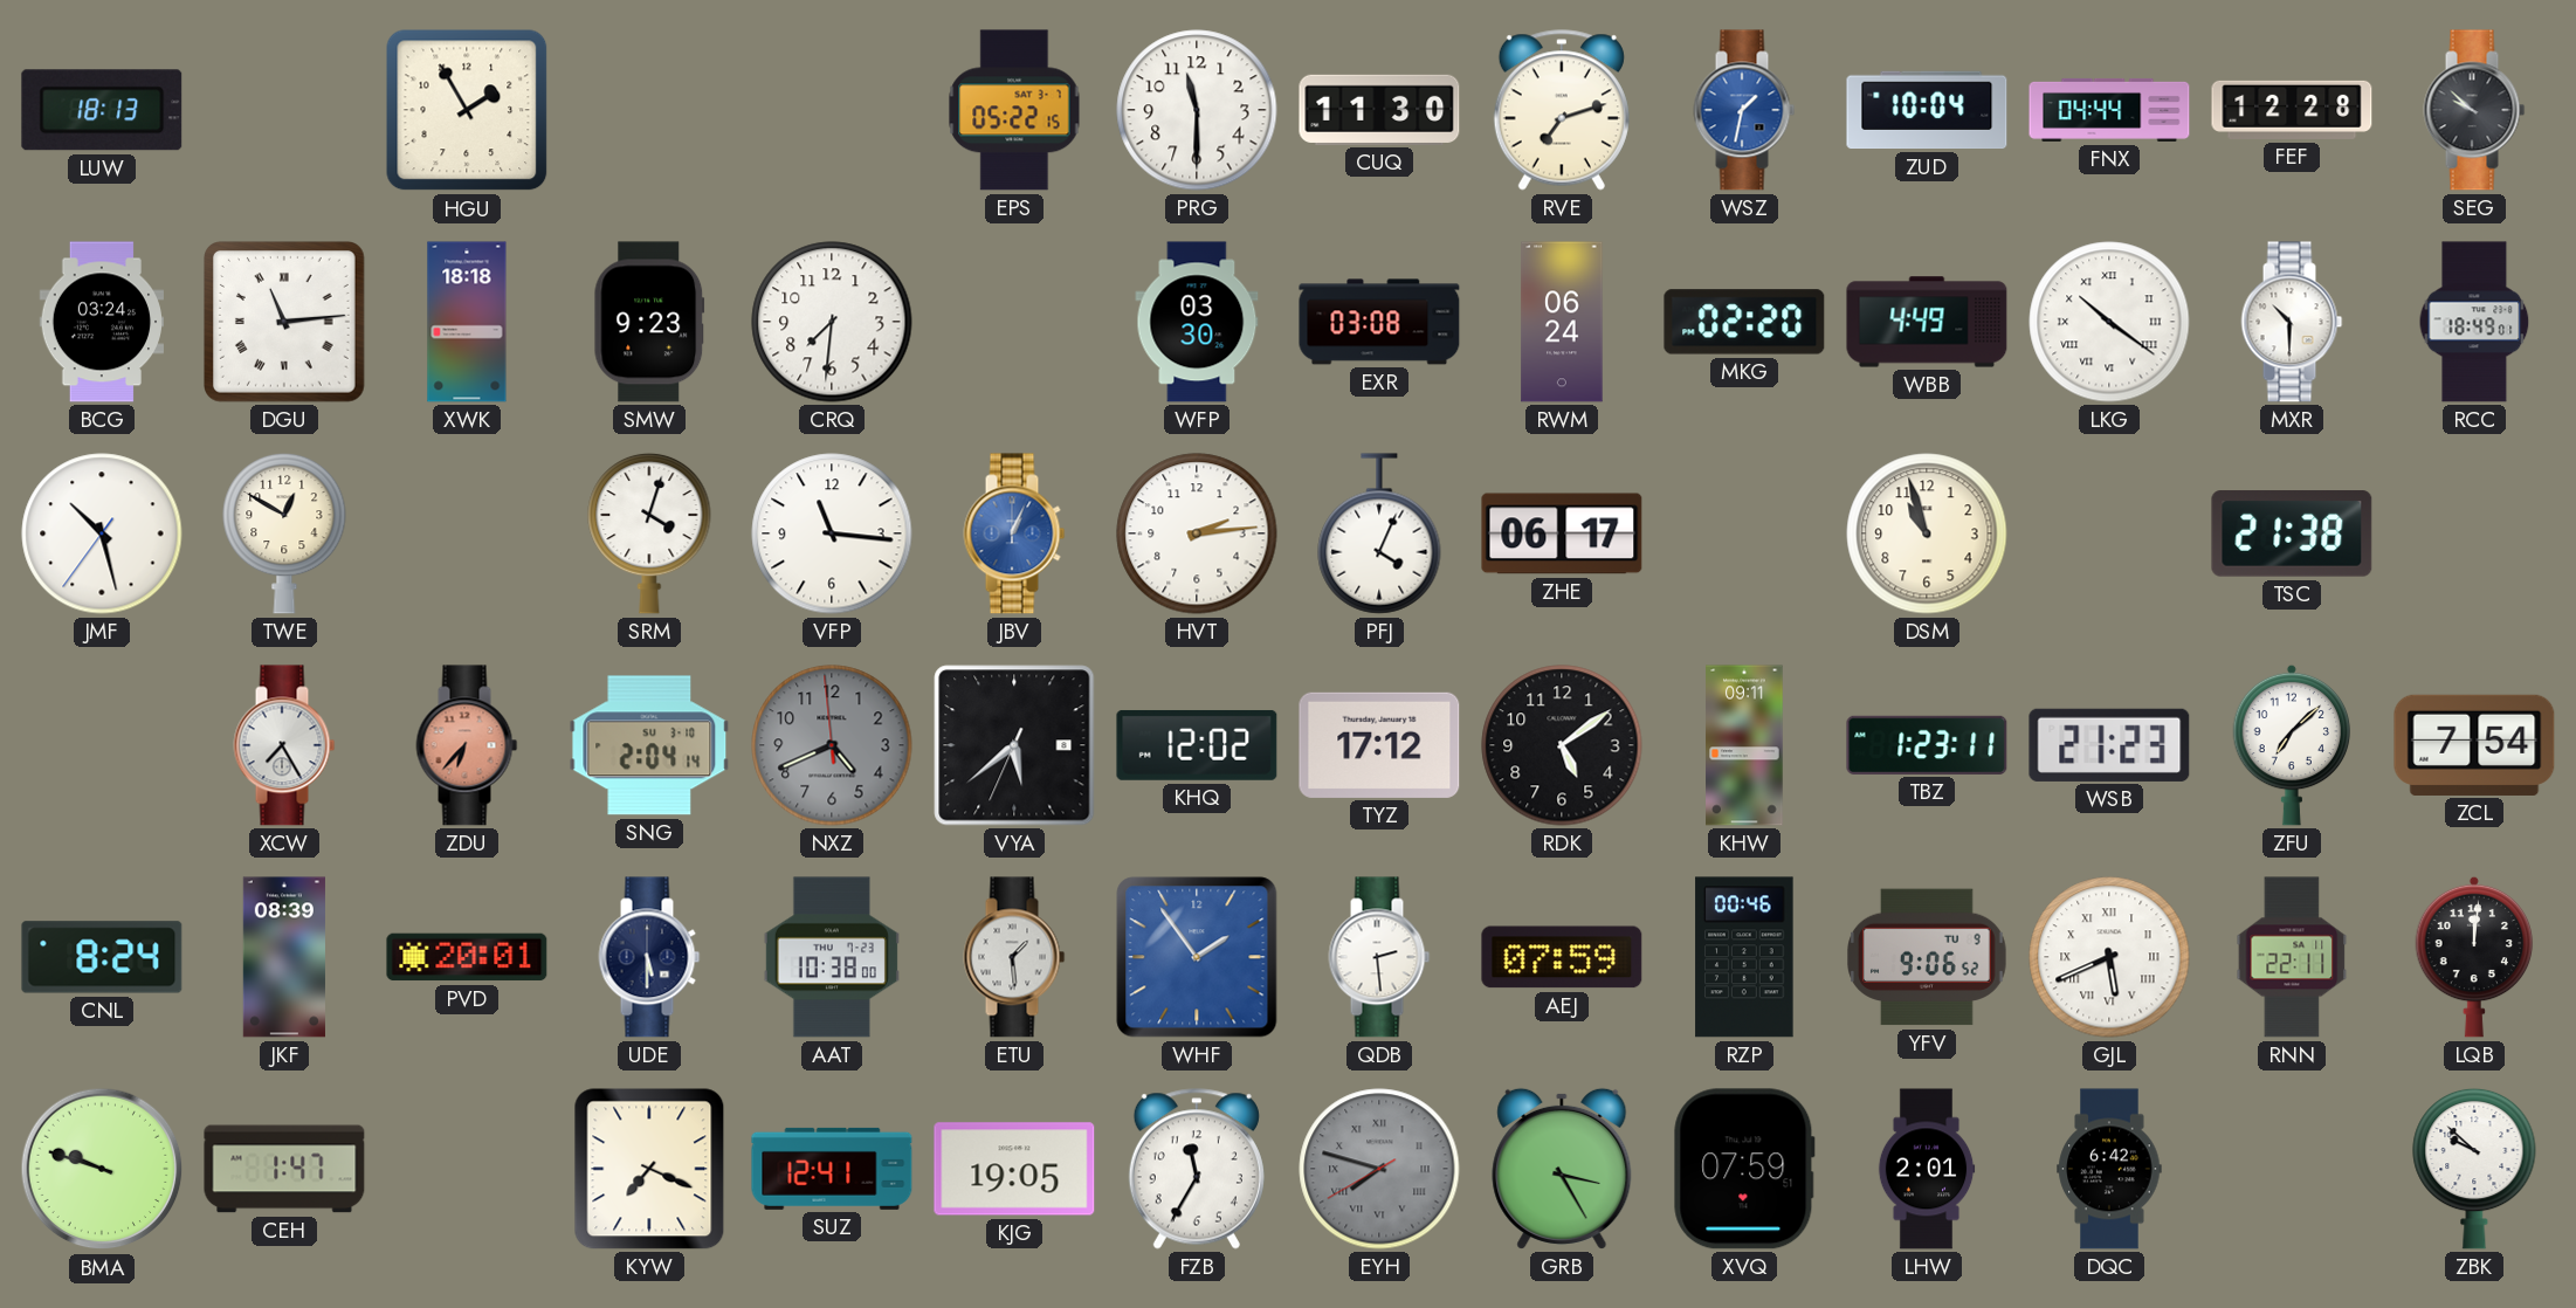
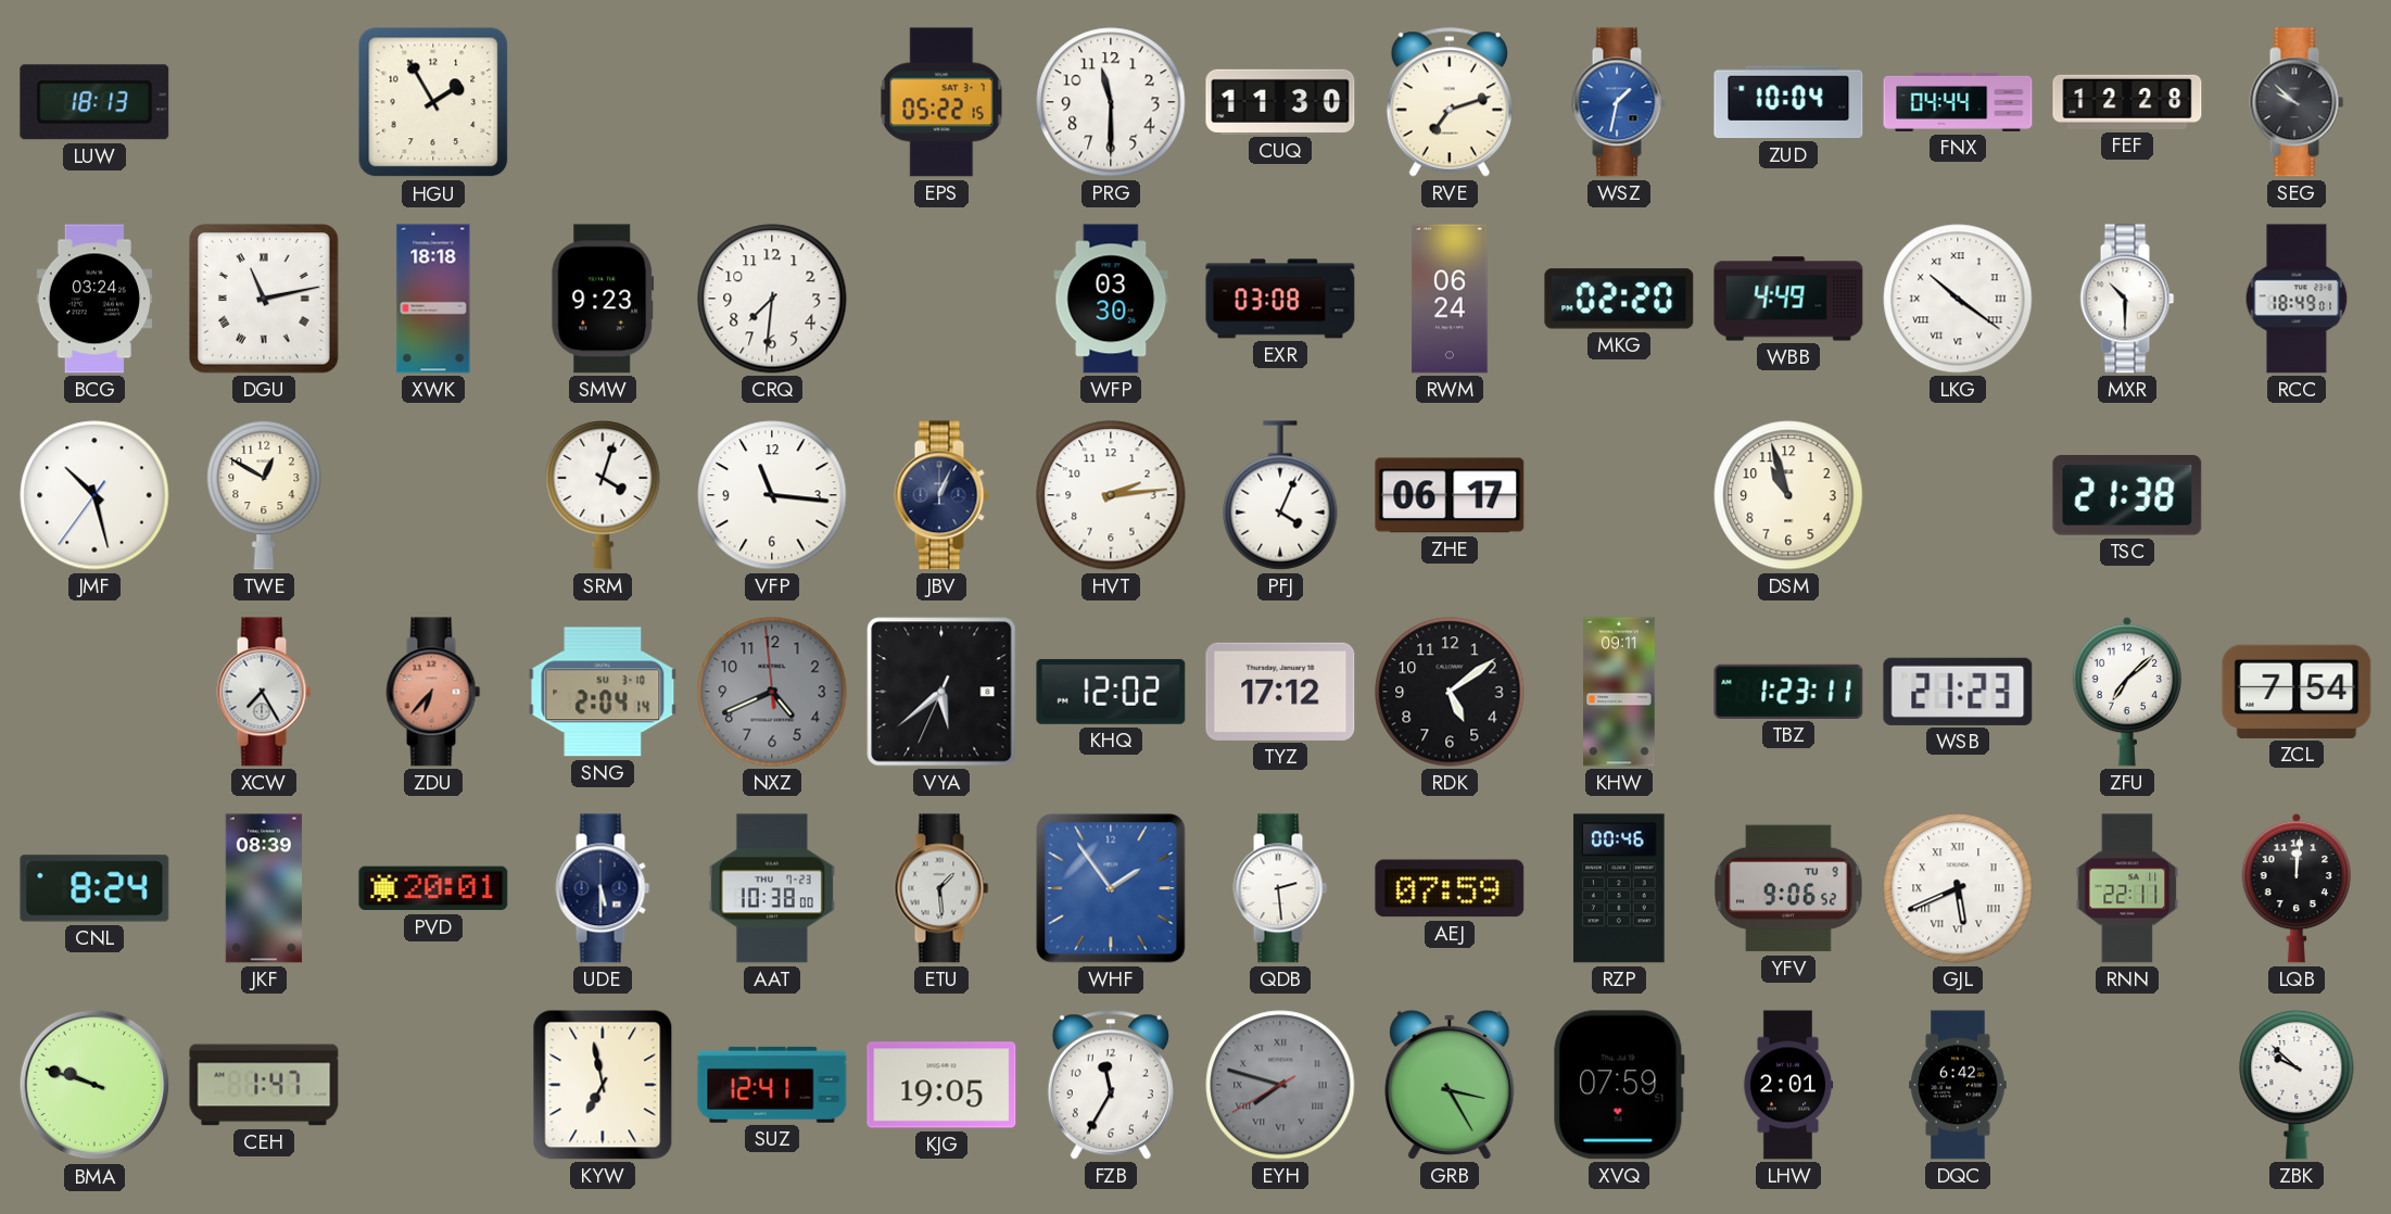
DGU: 11:14 -> 11:13 (265, 300)
JBV dial: blue -> navy (941, 495)
KYW: 7:19 -> 6:58 (603, 1085)
